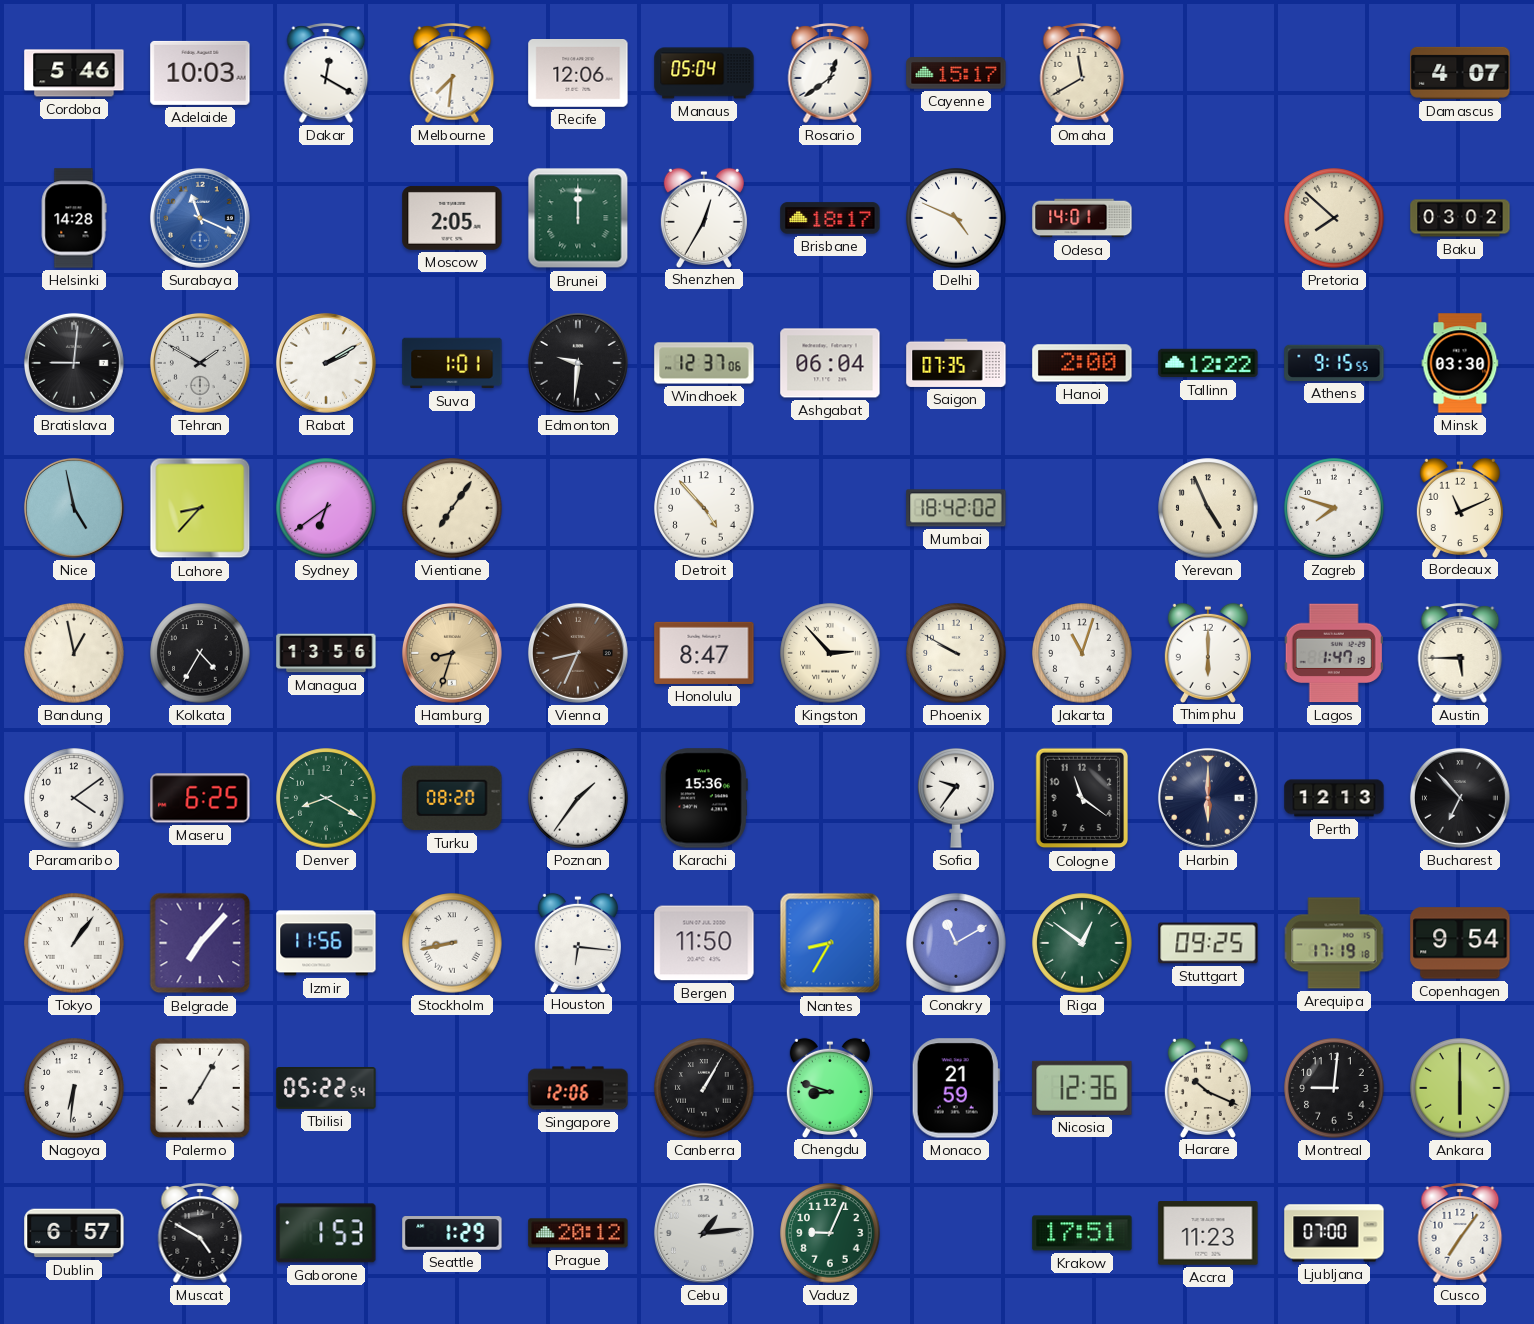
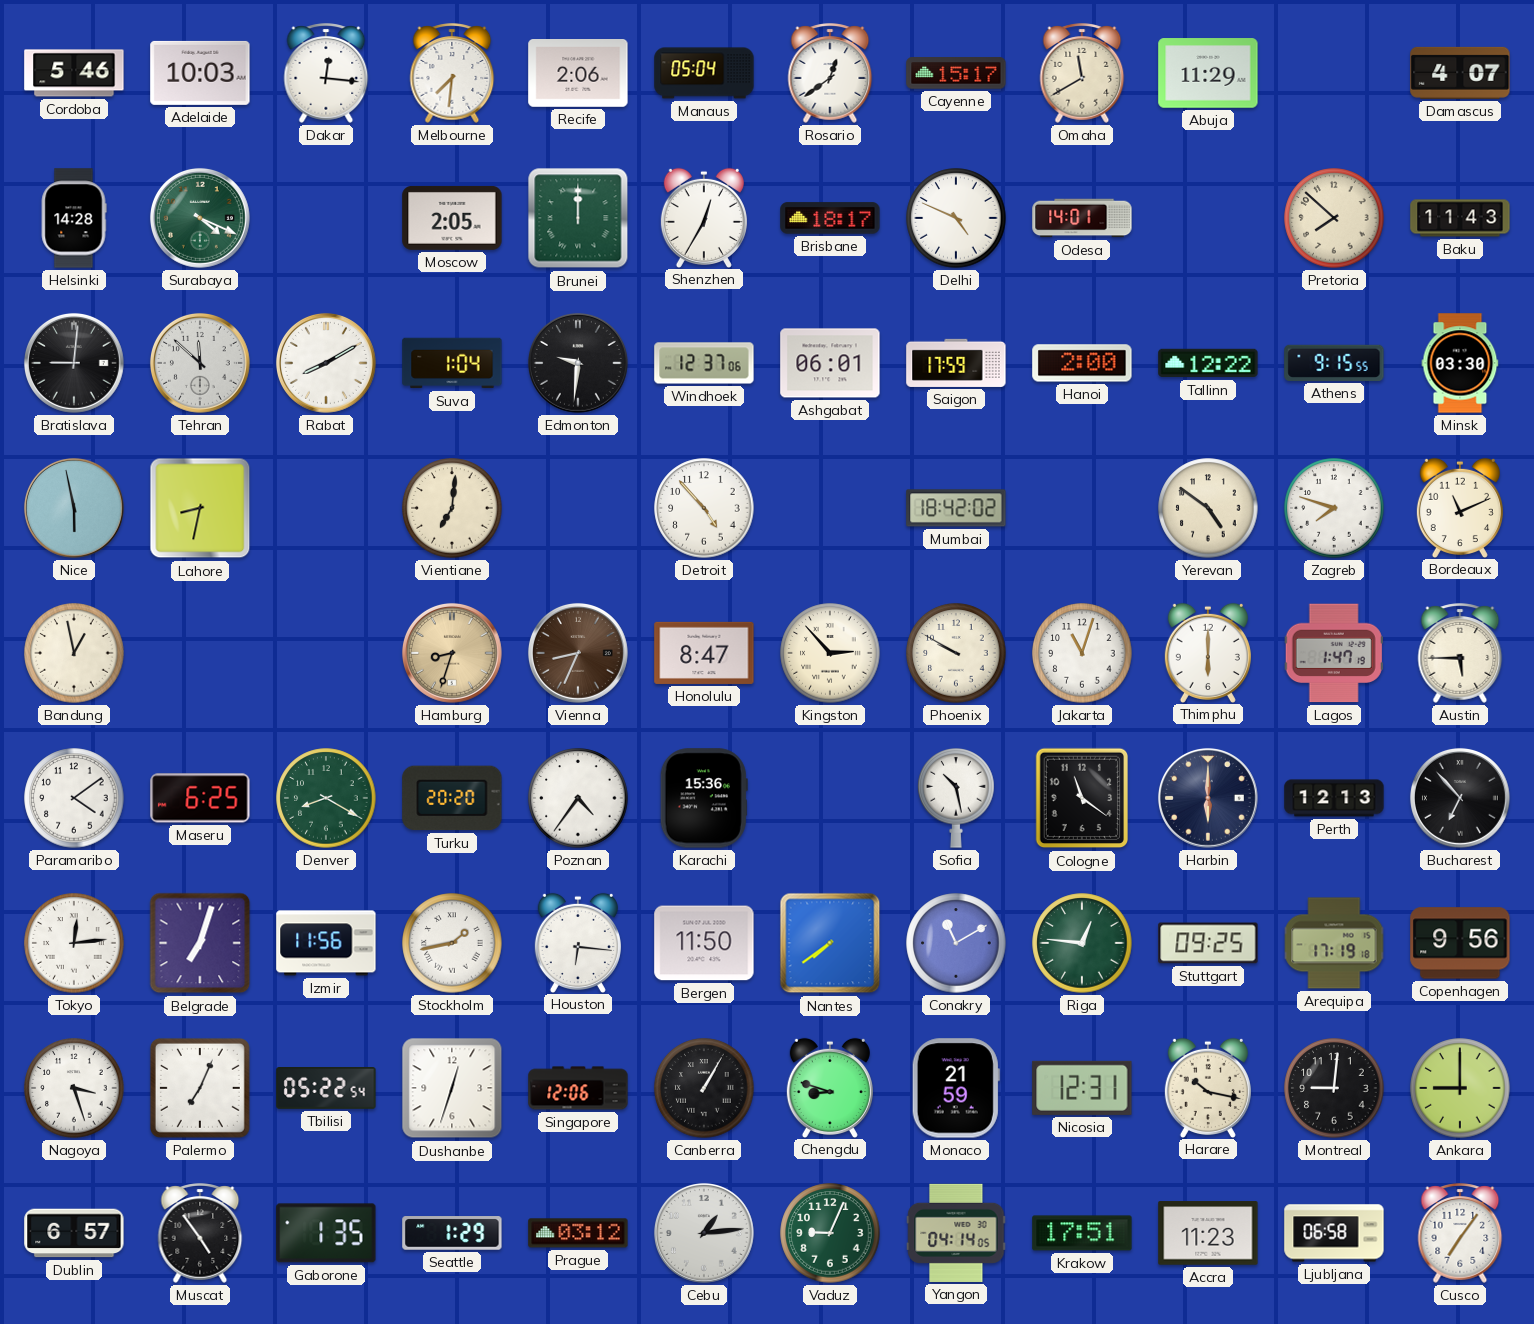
Dakar: 12:20 -> 12:16 (326, 73)
Recife: 12:06 -> 2:06 (578, 74)
Abuja: none -> 11:29 (1208, 73)
Surabaya: 11:19 -> 4:19 (200, 218)
Surabaya dial: blue -> green (200, 218)
Baku: 03:02 -> 11:43 (1460, 218)
Tehran: 1:50 -> 11:52 (200, 363)
Rabat: 2:10 -> 8:10 (326, 363)
Suva: 1:01 -> 1:04 (452, 363)
Ashgabat: 06:04 -> 06:01 (830, 363)
Saigon: 07:35 -> 17:59 (956, 363)
Nice: 4:58 -> 5:58 (74, 508)
Lahore: 8:37 -> 8:32 (200, 508)
Sydney: 6:39 -> none (326, 508)
Vientiane: 7:06 -> 7:01 (452, 508)
Yerevan: 4:56 -> 4:51 (1208, 508)
Kolkata: 4:35 -> none (200, 653)
Managua: 13:56 -> none (326, 653)
Turku: 08:20 -> 20:20 (452, 798)
Poznan: 1:36 -> 4:36 (578, 798)
Sofia: 9:36 -> 10:28 (956, 799)
Tokyo: 1:06 -> 12:14 (74, 943)
Belgrade: 7:07 -> 7:03 (200, 943)
Stockholm: 8:43 -> 1:43 (452, 943)
Nantes: 8:35 -> 7:39 (830, 943)
Riga: 12:51 -> 12:46 (1082, 943)
Copenhagen: 9:54 -> 9:56 (1460, 943)
Nagoya: 6:31 -> 3:27 (74, 1088)
Palermo: 7:05 -> 7:04 (200, 1088)
Dushanbe: none -> 12:33 (452, 1088)
Nicosia: 12:36 -> 12:31 (1082, 1088)
Harare: 10:19 -> 10:17 (1208, 1087)
Ankara: 6:00 -> 9:00 (1460, 1088)
Muscat: 4:50 -> 4:54 (200, 1233)
Gaborone: 1:53 -> 1:35 (326, 1233)
Prague: 20:12 -> 03:12 (578, 1233)
Yangon: none -> 04:14 (956, 1233)
Ljubljana: 07:00 -> 06:58 (1334, 1233)
